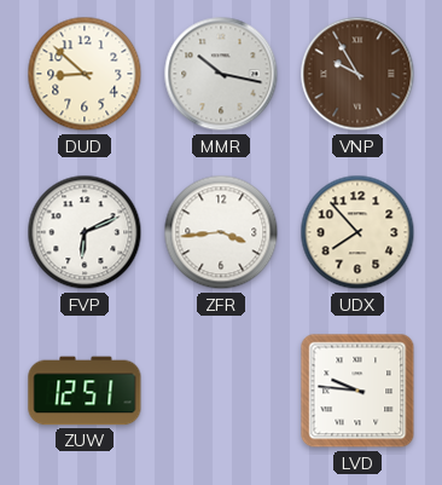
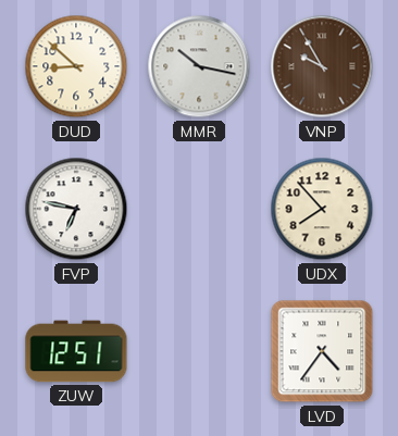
FVP: 6:11 -> 6:47 (76, 209)
ZFR: 3:44 -> none (221, 232)
LVD: 9:46 -> 4:36 (322, 351)
